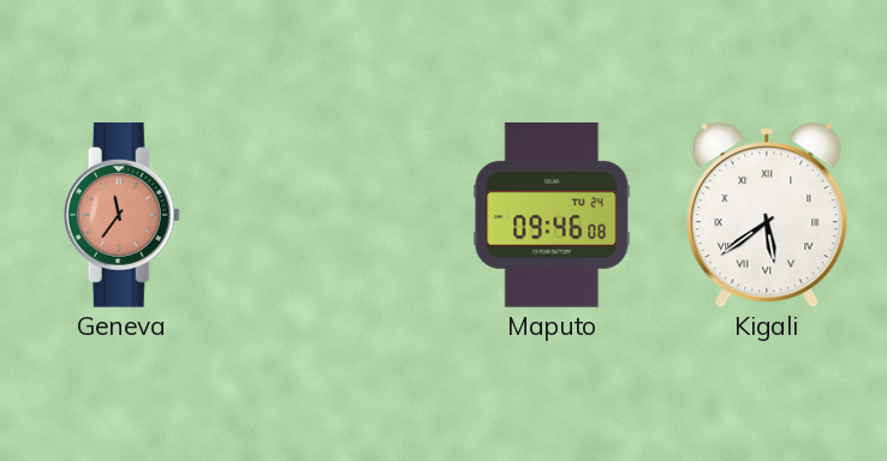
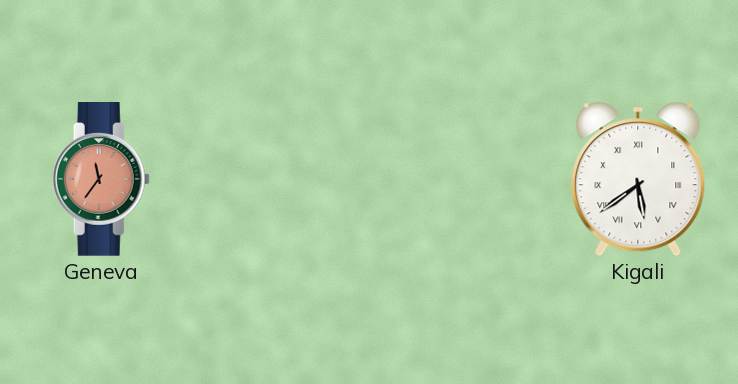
Maputo: 09:46 -> none (552, 215)
